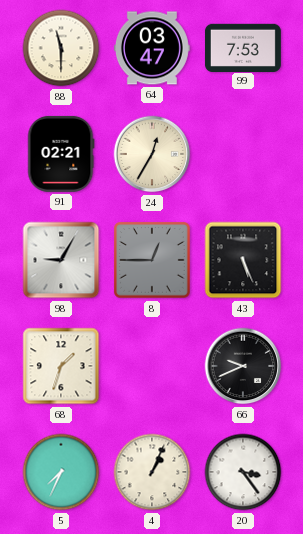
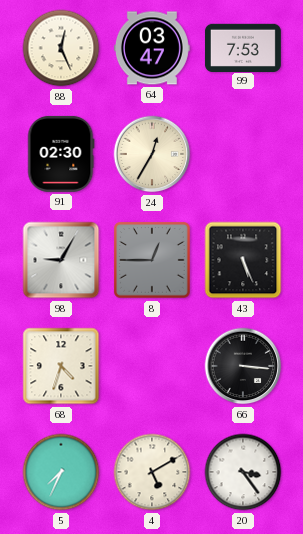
88: 11:30 -> 12:26 (61, 48)
91: 02:21 -> 02:30 (61, 154)
68: 1:33 -> 4:33 (61, 366)
66: 9:41 -> 3:16 (243, 366)
4: 1:04 -> 5:10 (152, 472)
